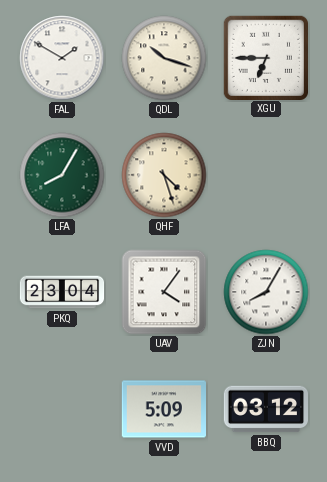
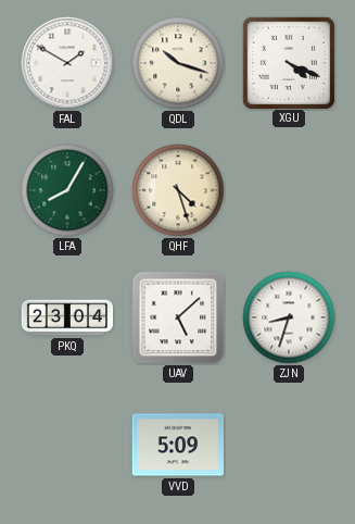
XGU: 6:45 -> 4:19 (288, 62)
UAV: 4:06 -> 5:08 (178, 317)
ZJN: 8:05 -> 8:33 (289, 317)
BBQ: 03:12 -> none (265, 409)
